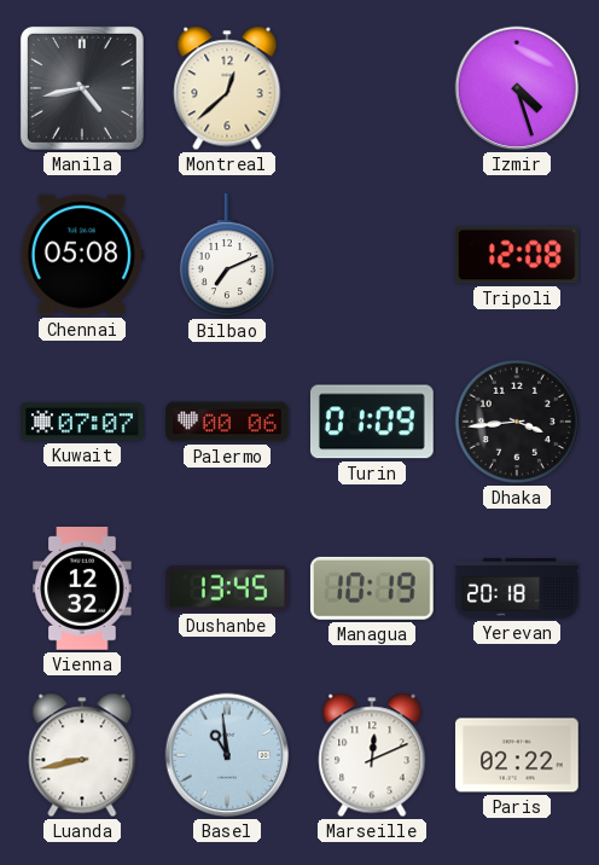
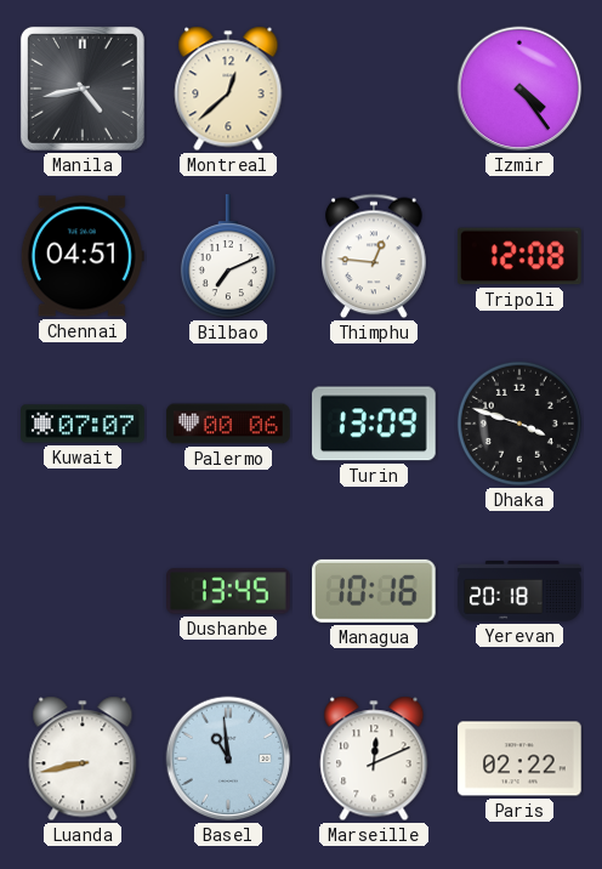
Izmir: 4:27 -> 4:24 (519, 89)
Chennai: 05:08 -> 04:51 (83, 256)
Thimphu: none -> 12:46 (375, 256)
Turin: 01:09 -> 13:09 (374, 424)
Dhaka: 3:44 -> 3:48 (519, 424)
Vienna: 12:32 -> none (82, 590)
Managua: 10:19 -> 10:16 (374, 591)
